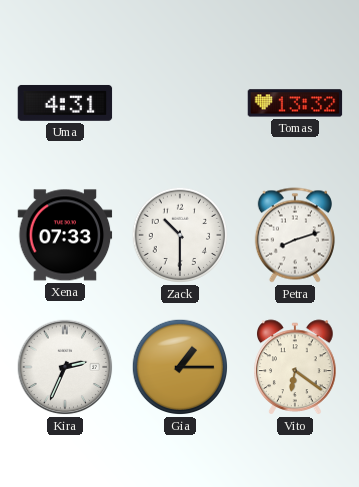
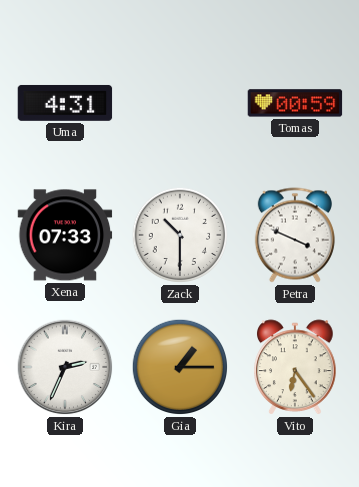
Tomas: 13:32 -> 00:59 (295, 103)
Petra: 8:12 -> 3:49 (295, 235)
Vito: 6:21 -> 6:24 (295, 367)
